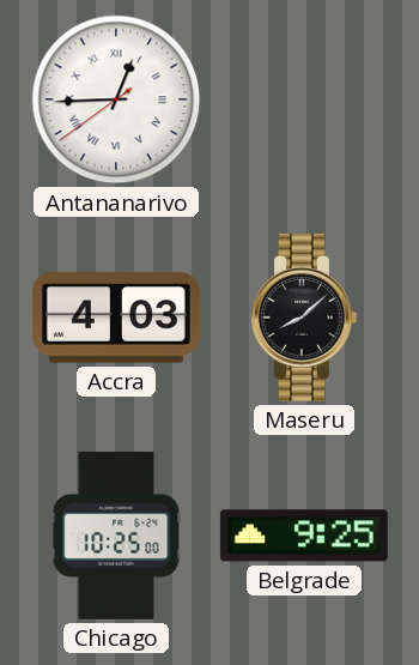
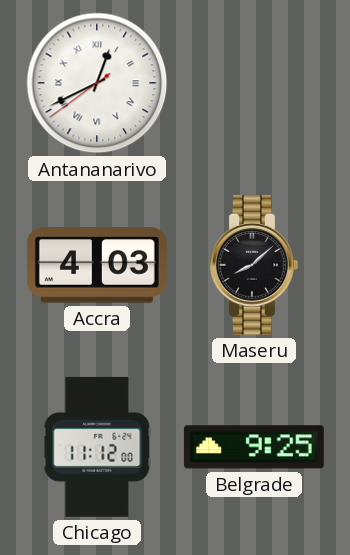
Antananarivo: 12:44 -> 12:40 (97, 83)
Chicago: 10:25 -> 11:12 (97, 447)
